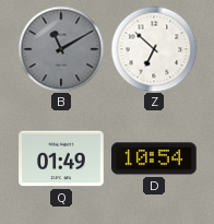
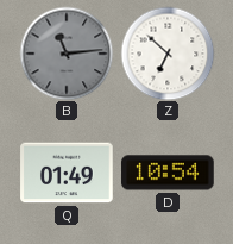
B: 11:10 -> 11:14 (67, 54)
